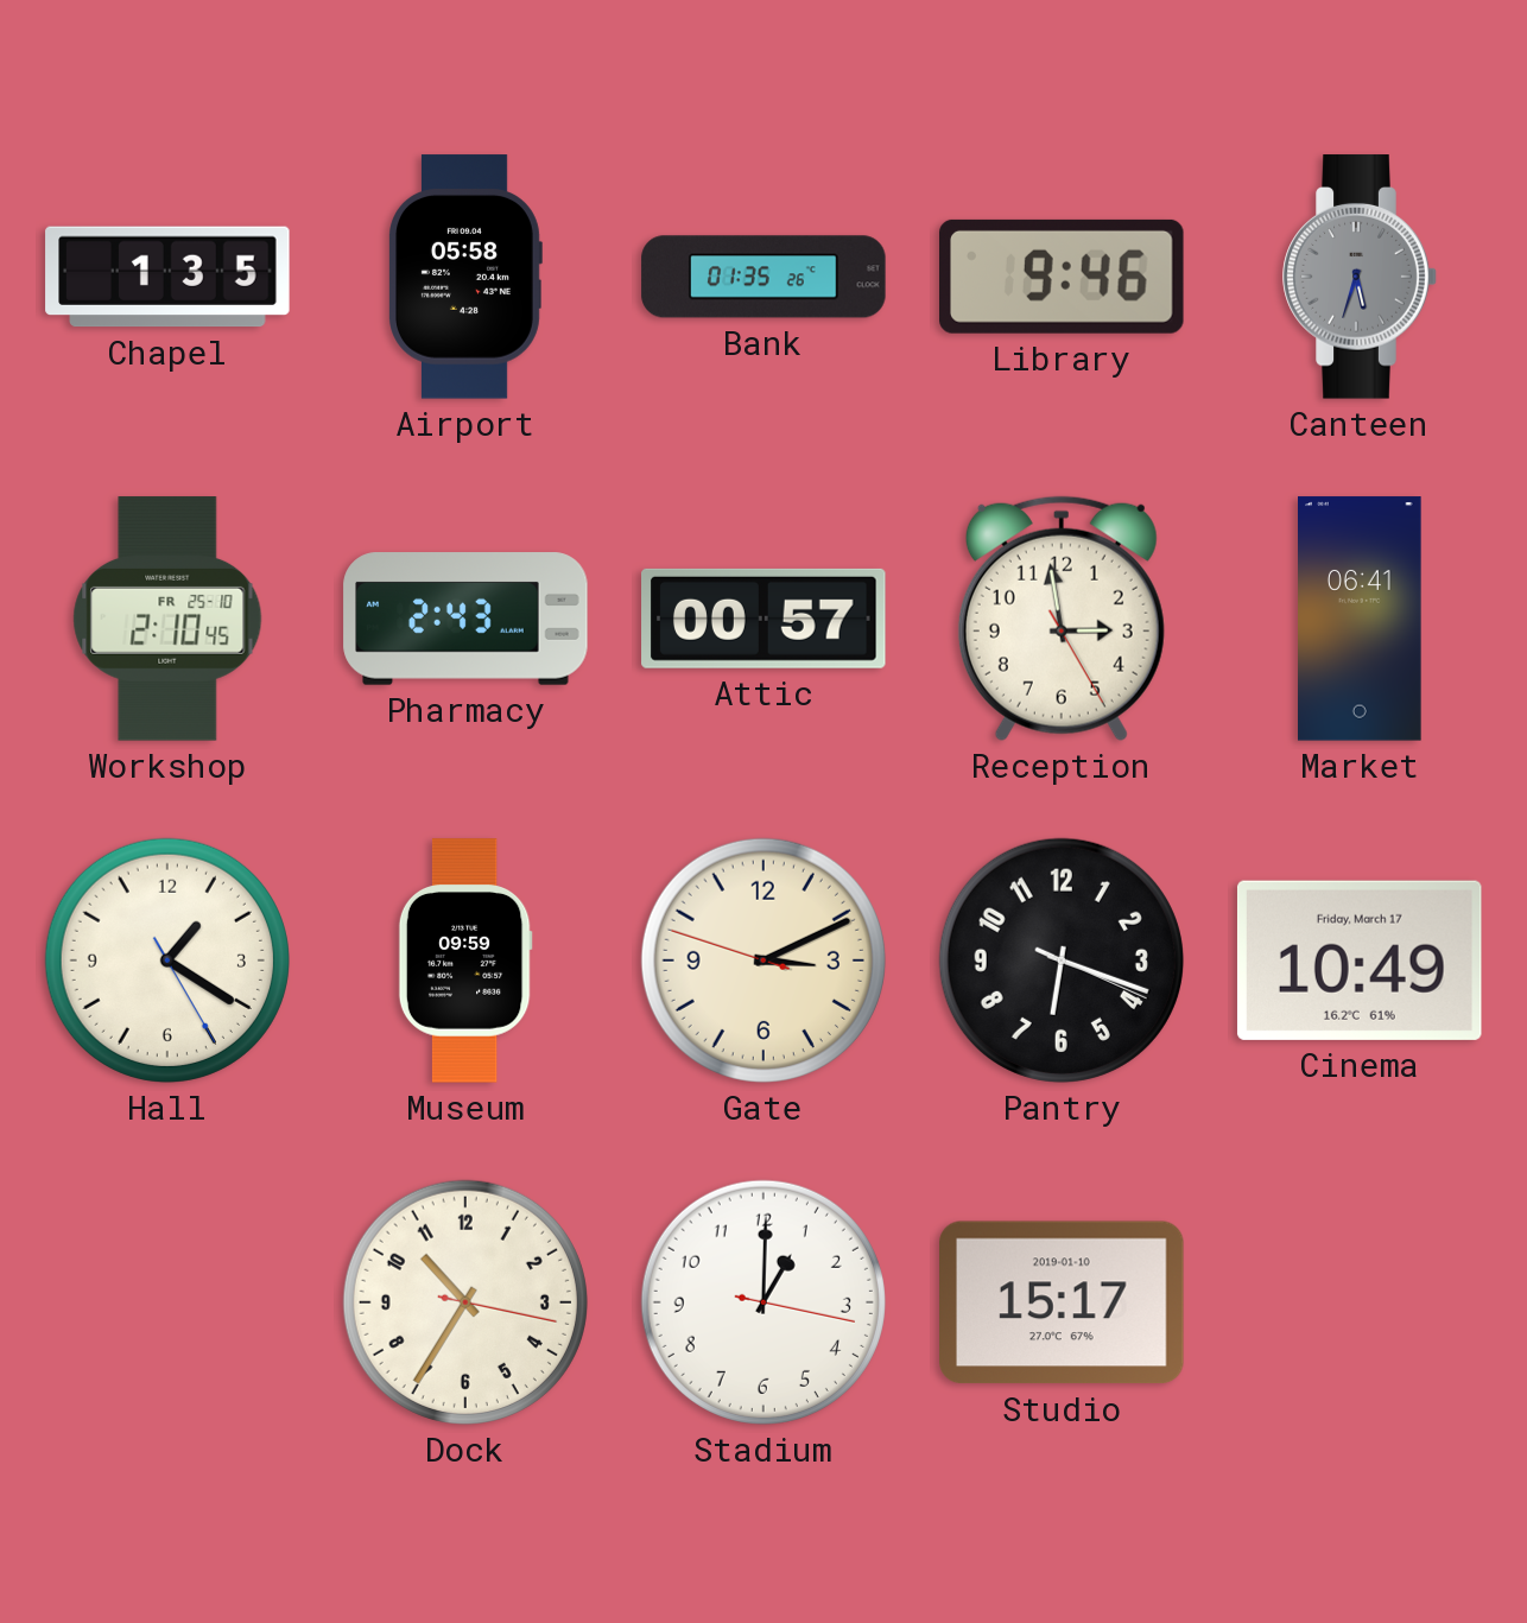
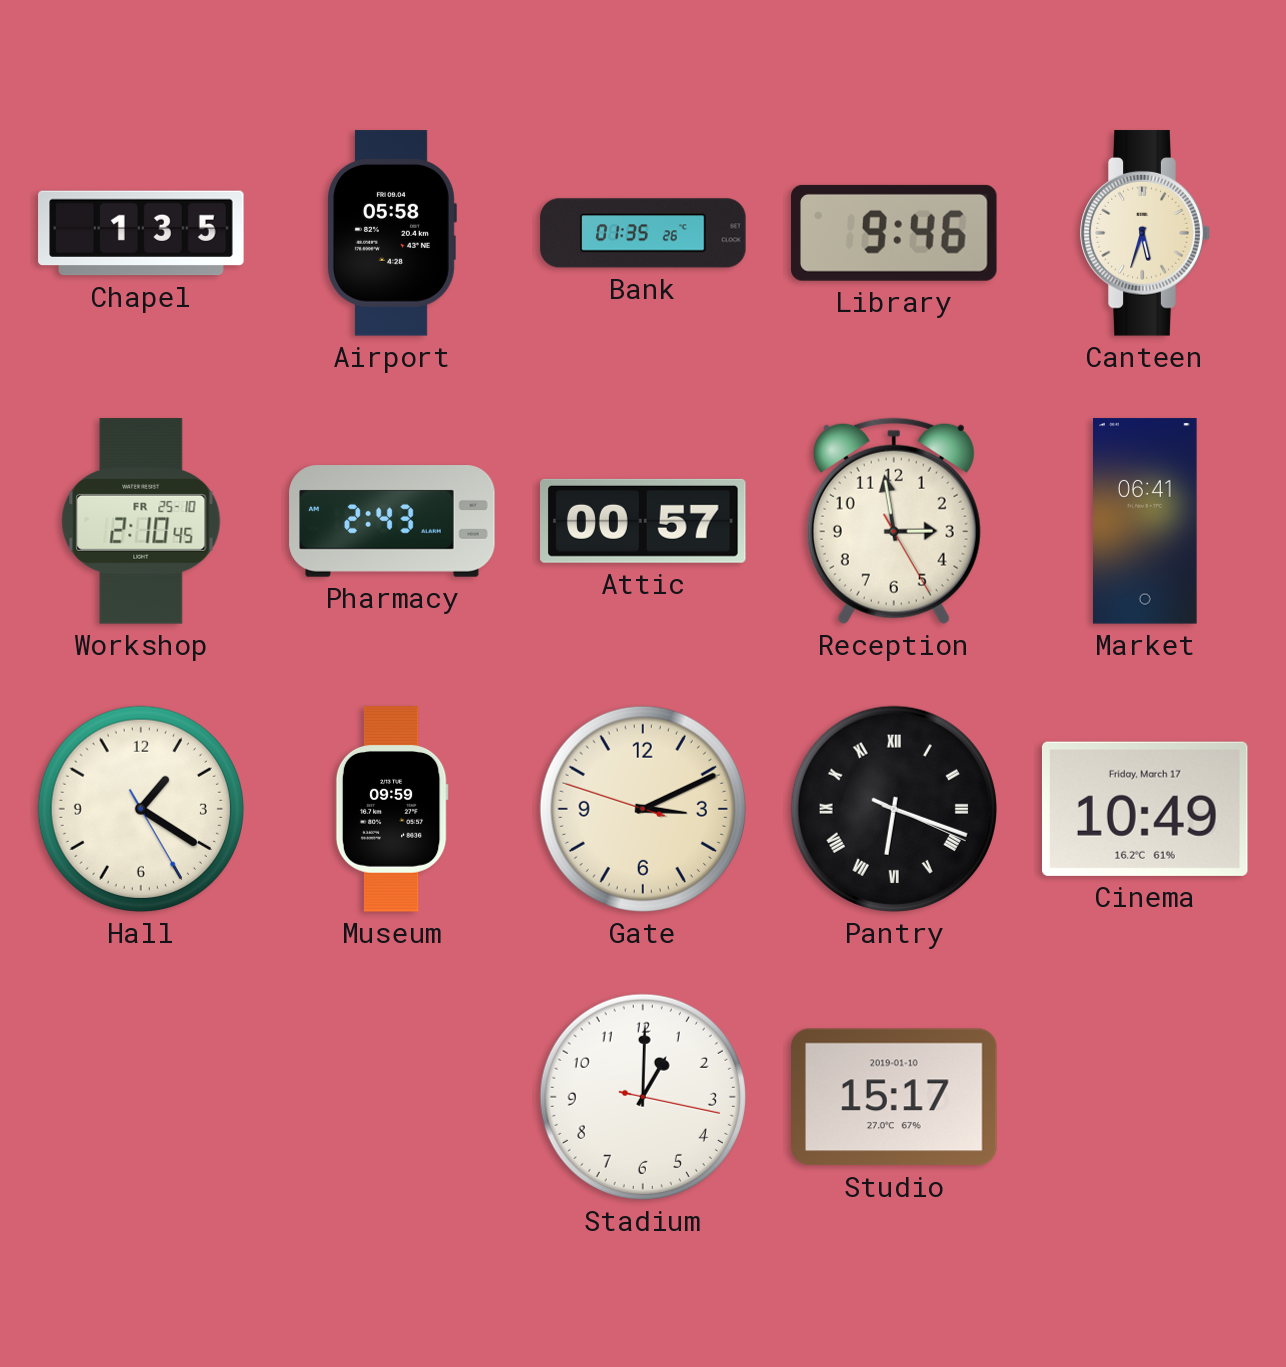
Canteen dial: grey -> cream (1145, 233)
Pantry numerals: Arabic -> Roman (894, 809)
Dock: 10:35 -> none (465, 1302)
